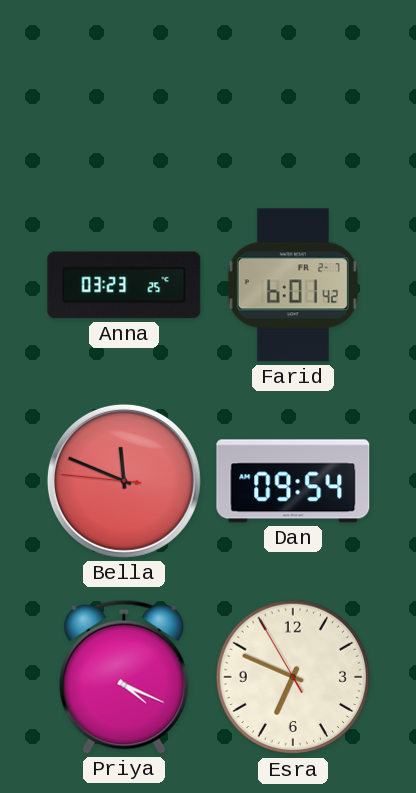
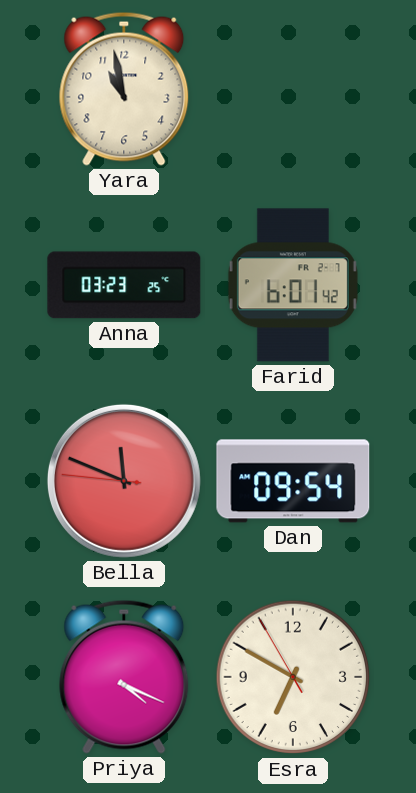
Yara: none -> 10:58 (124, 89)
Esra: 6:48 -> 6:49 (293, 677)
